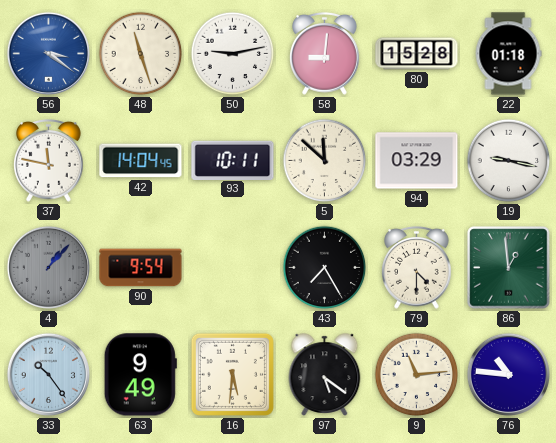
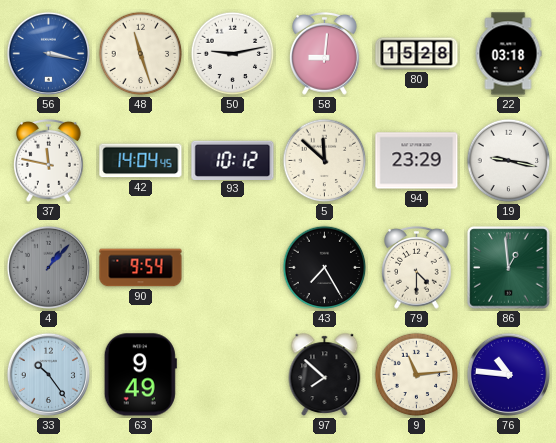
56: 3:21 -> 3:17 (48, 53)
22: 01:18 -> 03:18 (508, 54)
93: 10:11 -> 10:12 (233, 160)
94: 03:29 -> 23:29 (417, 161)
16: 5:31 -> none (232, 374)
97: 5:21 -> 7:52 (325, 375)
